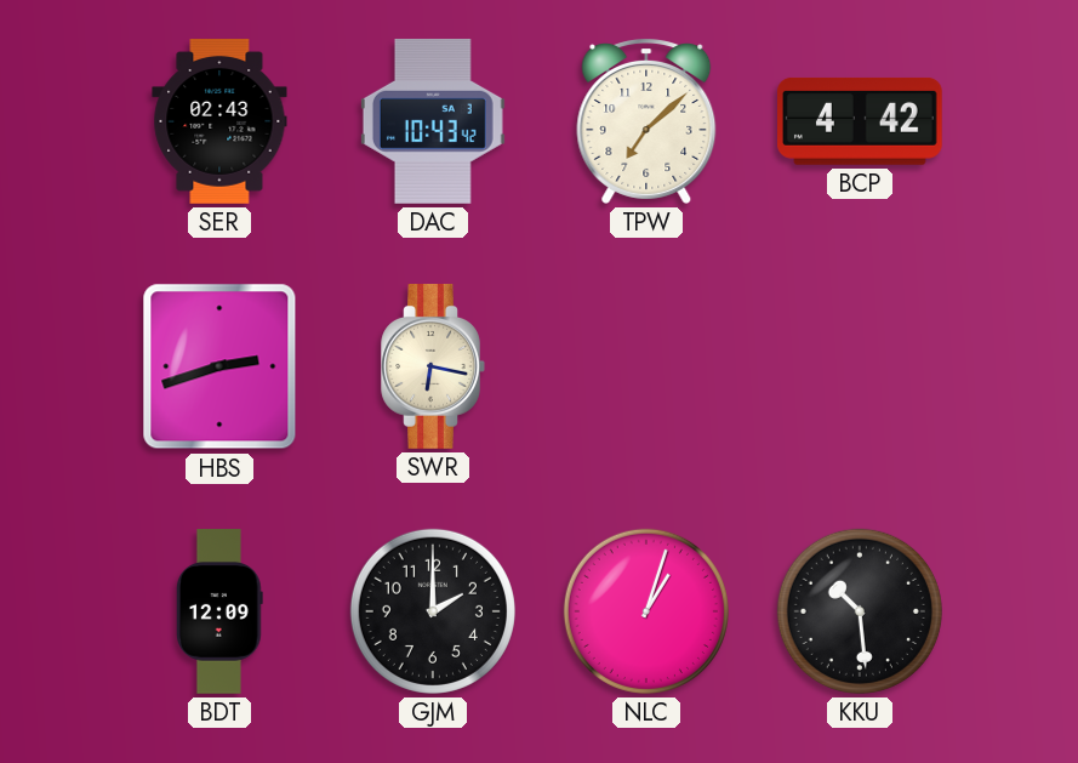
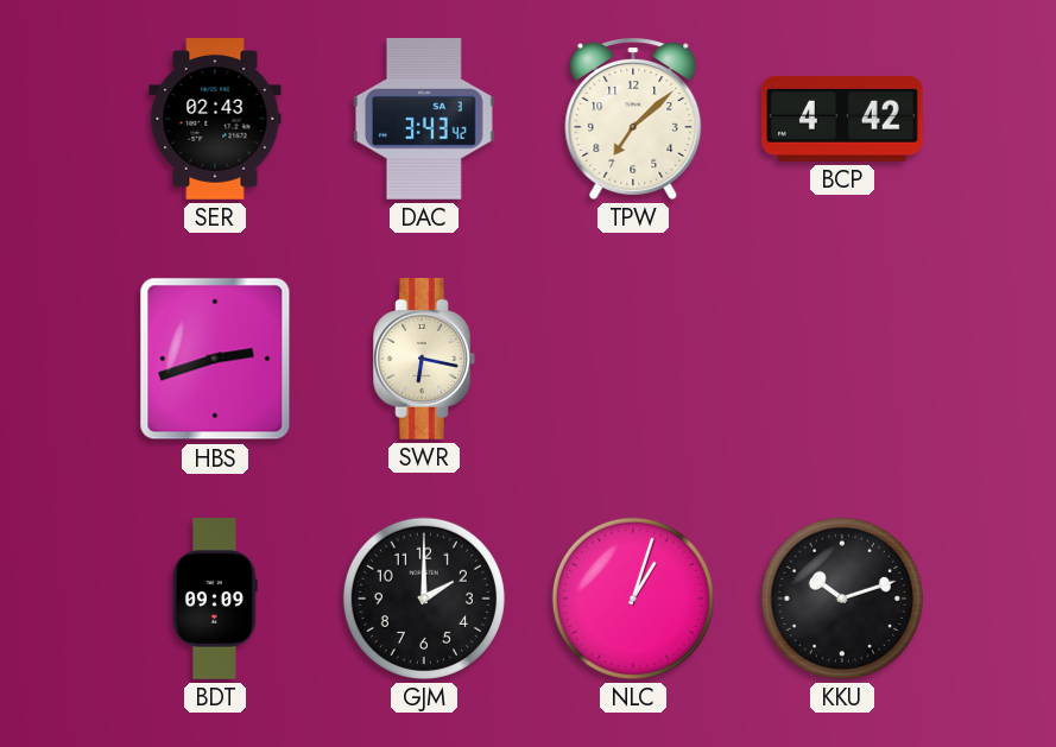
DAC: 10:43 -> 3:43 (424, 119)
BDT: 12:09 -> 09:09 (216, 599)
KKU: 10:29 -> 10:12 (842, 599)
